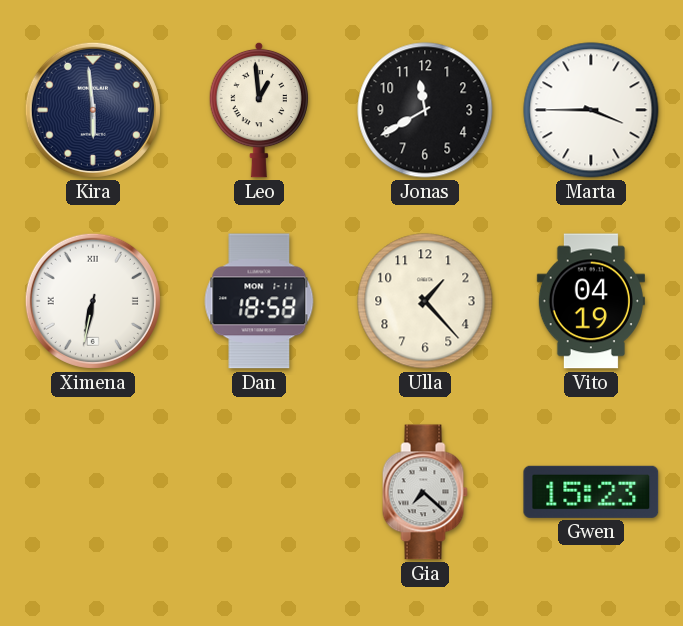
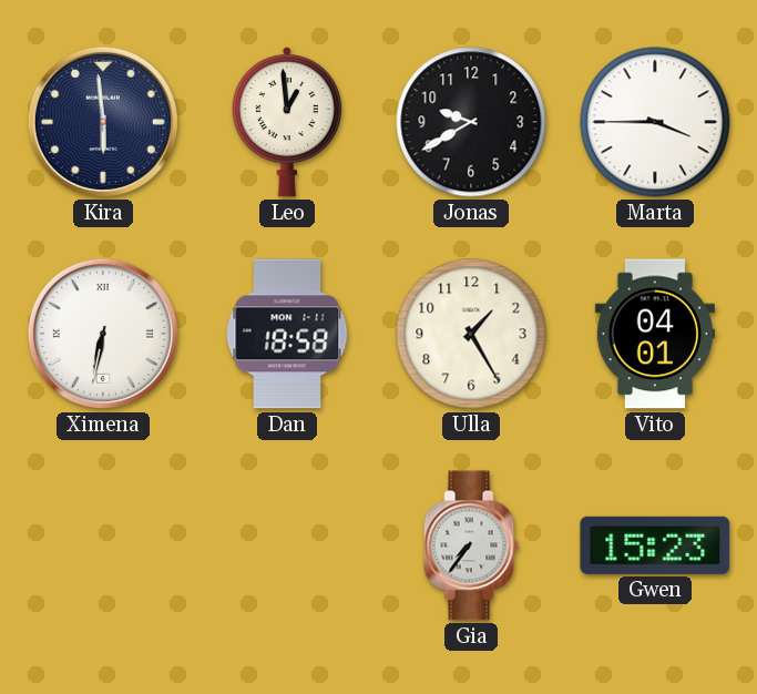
Jonas: 11:40 -> 9:40 (471, 122)
Ulla: 1:23 -> 1:25 (471, 334)
Vito: 04:19 -> 04:01 (655, 334)
Gia: 7:22 -> 7:36 (471, 545)
